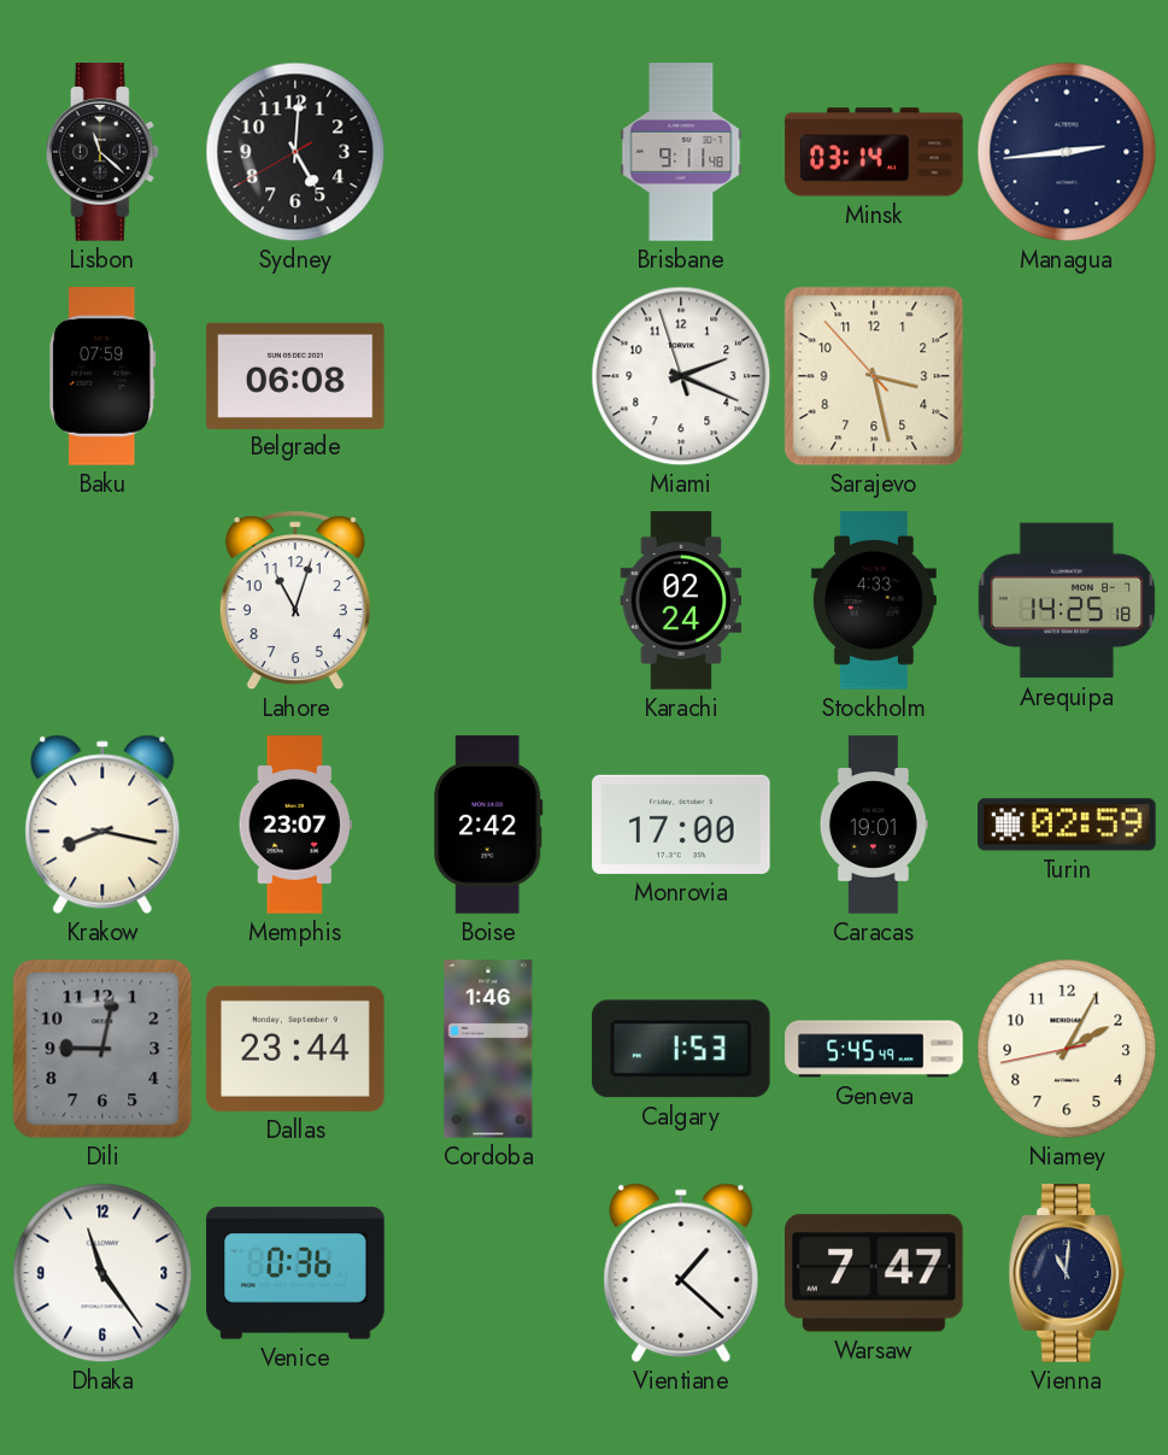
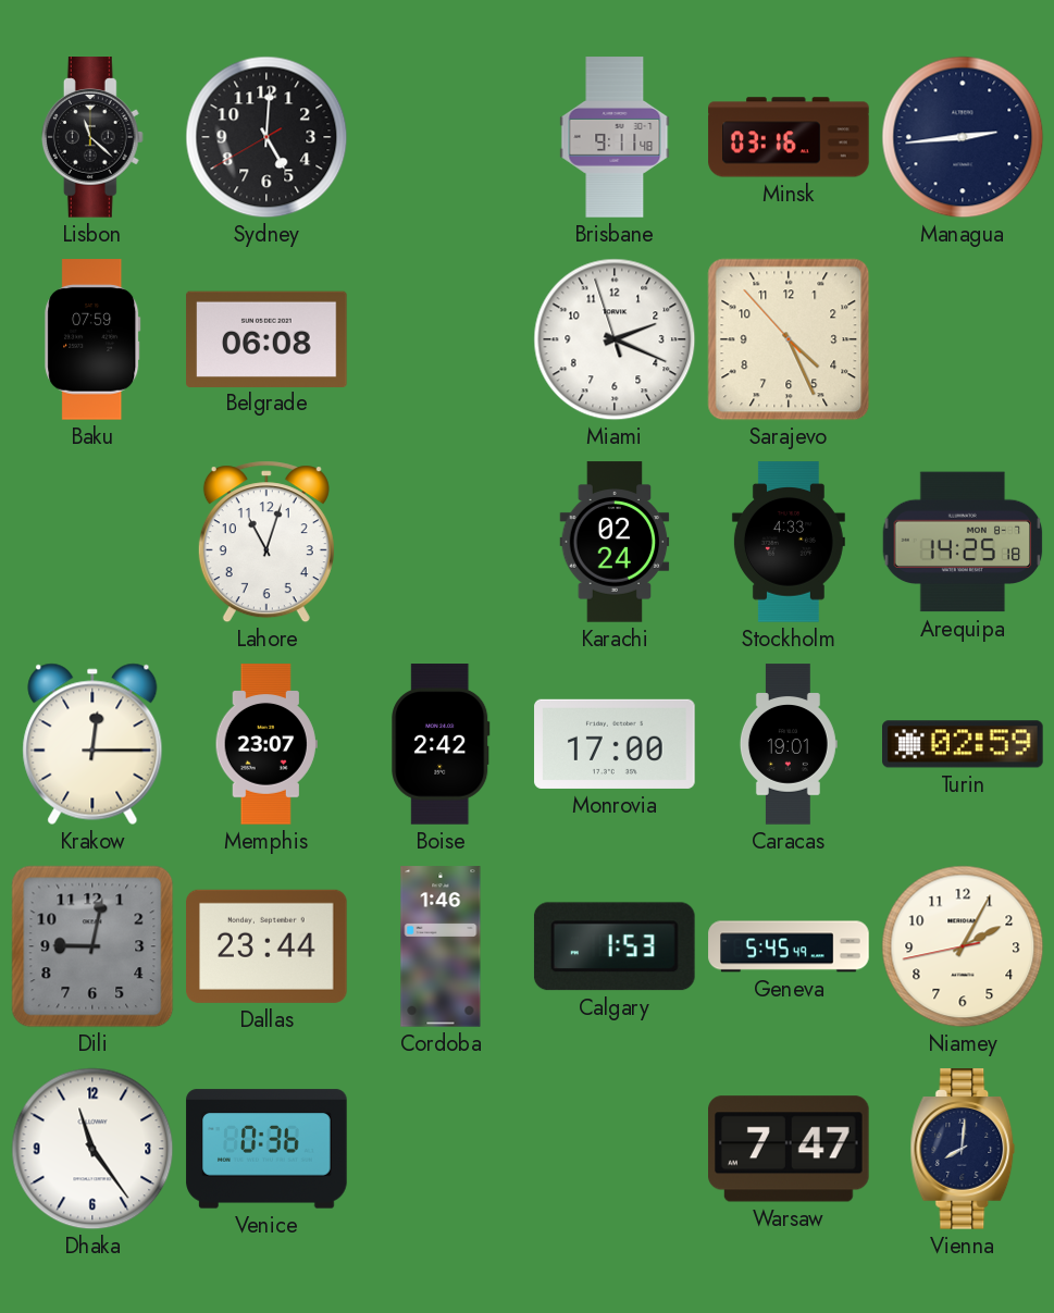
Minsk: 03:14 -> 03:16 (789, 137)
Sarajevo: 3:27 -> 4:25 (789, 339)
Krakow: 8:17 -> 12:15 (92, 744)
Vientiane: 1:22 -> none (681, 1273)
Vienna: 11:01 -> 8:01 (963, 1149)
